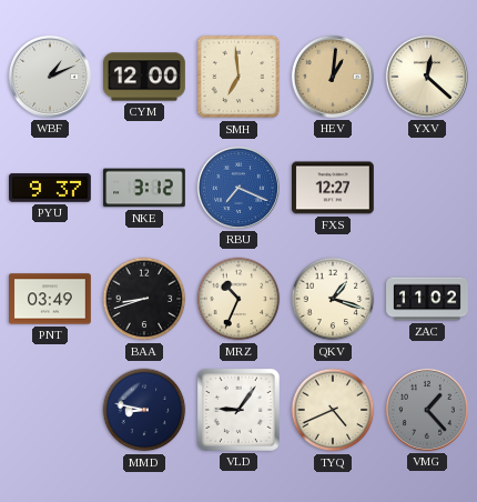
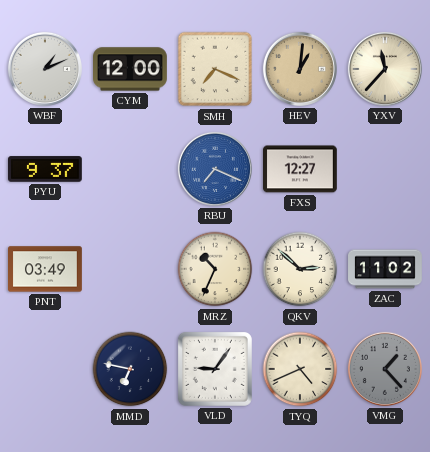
SMH: 6:59 -> 7:19 (215, 69)
YXV: 12:22 -> 11:37 (385, 69)
NKE: 3:12 -> none (145, 188)
BAA: 8:42 -> none (144, 299)
QKV: 1:18 -> 2:52 (300, 269)
MMD: 8:47 -> 6:47 (130, 369)
